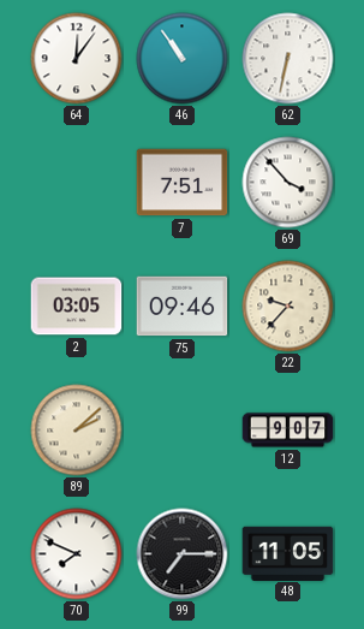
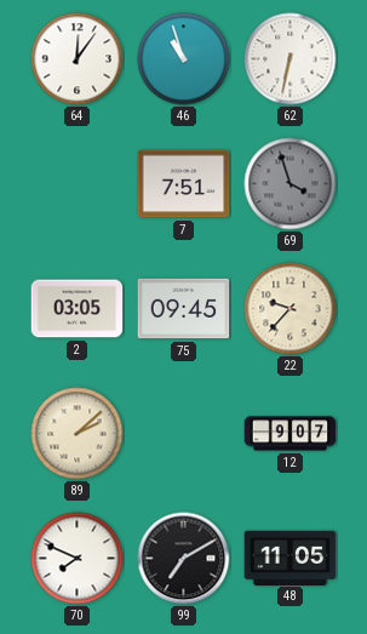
46: 10:54 -> 10:57 (184, 59)
69: 3:53 -> 3:57 (291, 184)
69 dial: white -> grey (291, 184)
75: 09:46 -> 09:45 (184, 309)
99: 7:15 -> 7:10 (184, 559)
